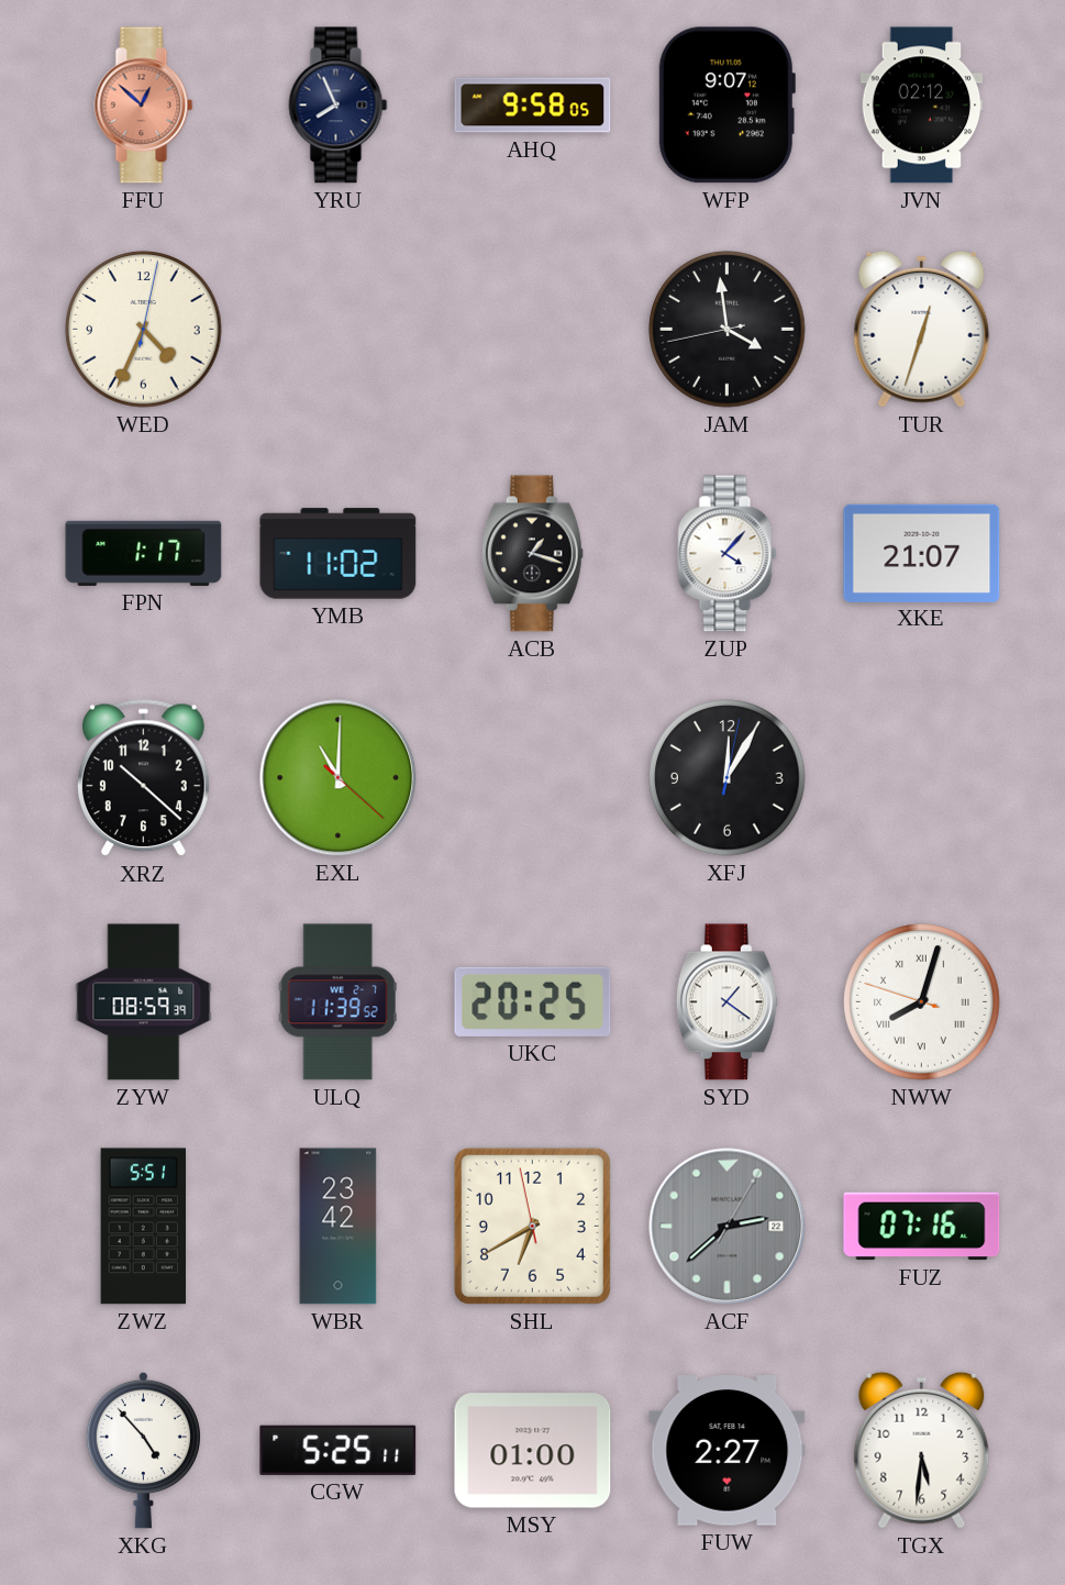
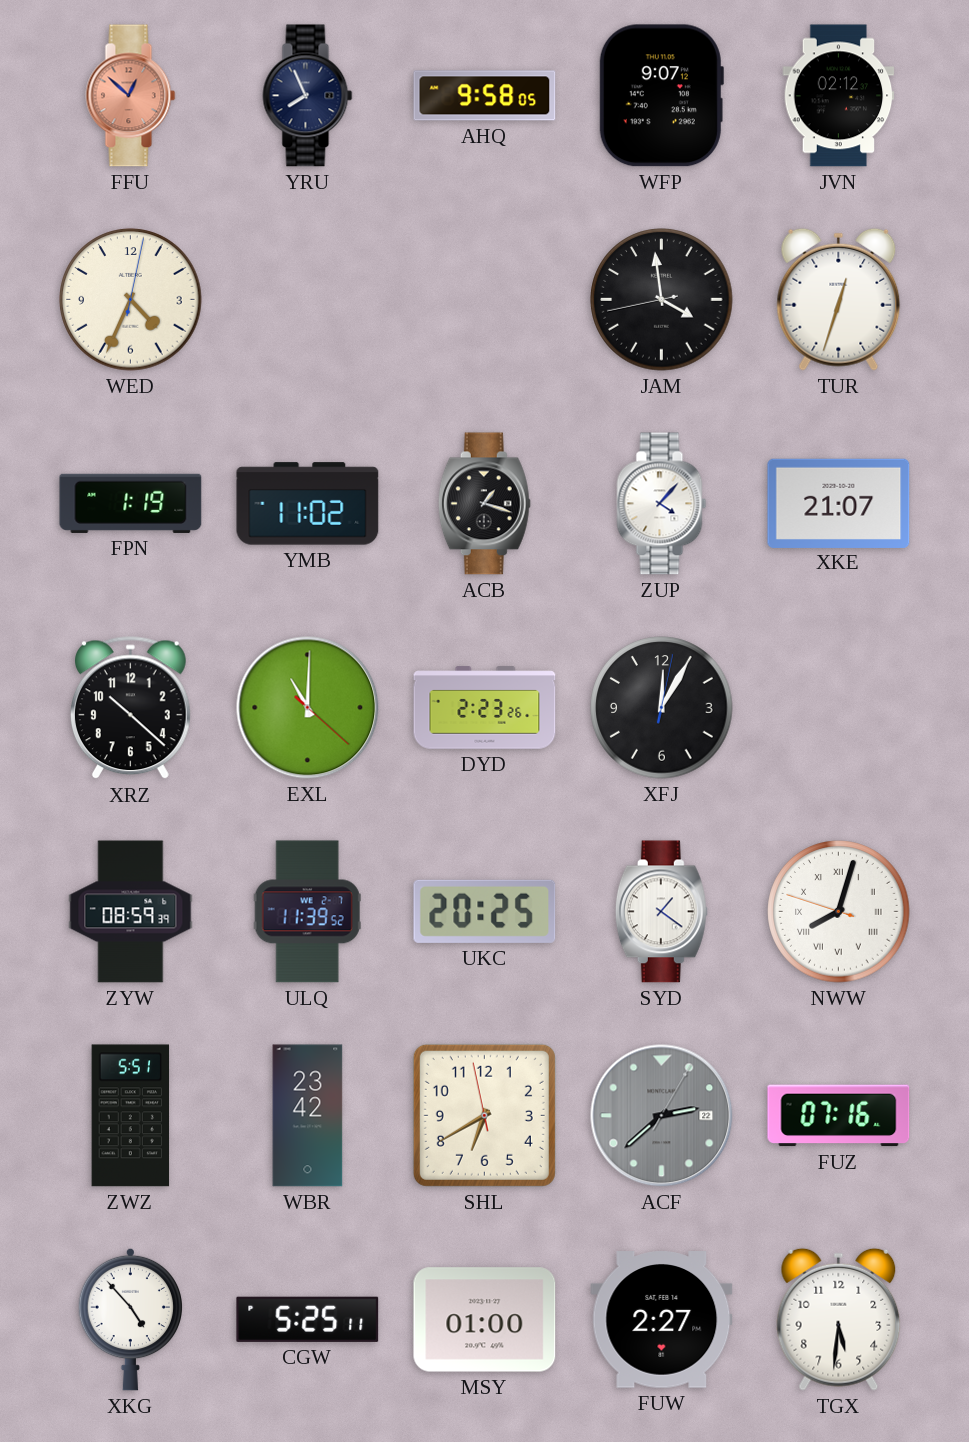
FPN: 1:17 -> 1:19 (131, 503)
DYD: none -> 2:23 (485, 708)
